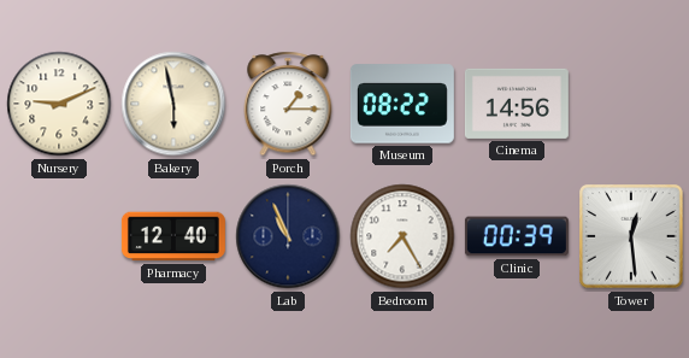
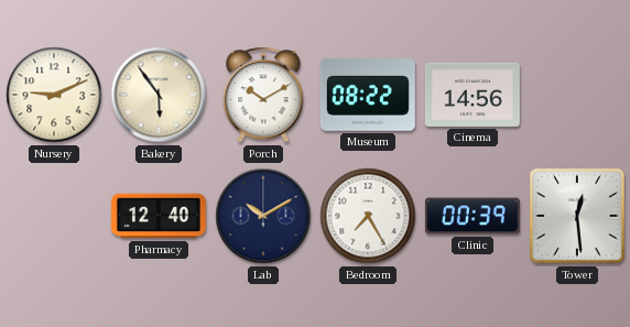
Bakery: 5:58 -> 5:54 (159, 95)
Porch: 1:15 -> 10:10 (263, 95)
Lab: 10:56 -> 10:10 (263, 216)
